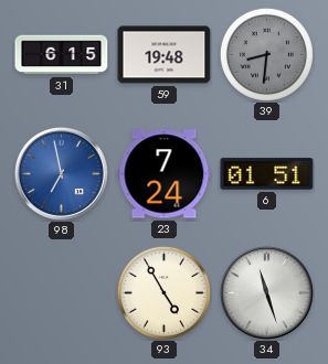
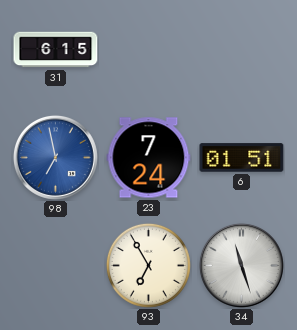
59: 19:48 -> none (165, 55)
39: 8:31 -> none (266, 54)
93: 4:55 -> 6:55 (148, 265)
